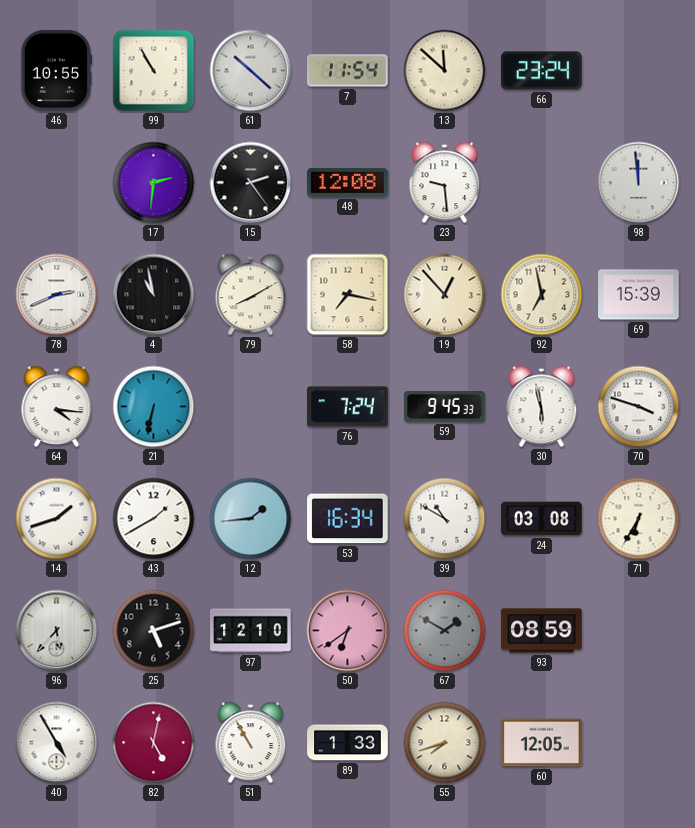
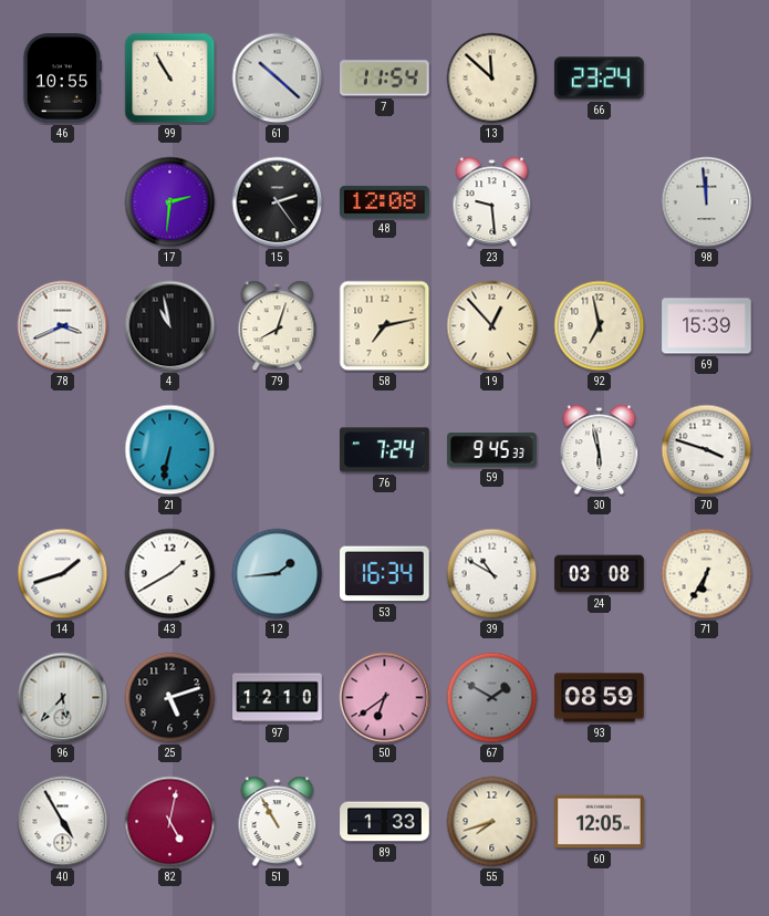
78: 2:41 -> 3:41 (63, 326)
79: 8:10 -> 8:03 (278, 326)
58: 7:17 -> 7:13 (385, 326)
64: 4:16 -> none (57, 407)
